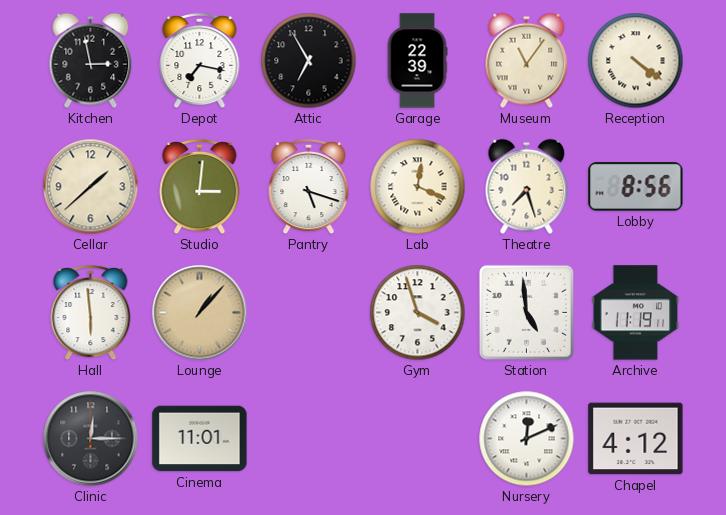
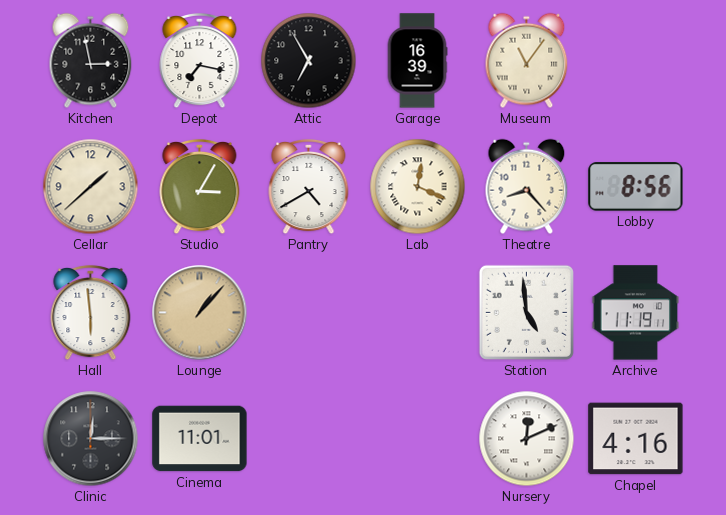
Garage: 22:39 -> 16:39 (417, 61)
Reception: 4:21 -> none (636, 61)
Studio: 3:01 -> 3:05 (200, 187)
Pantry: 5:18 -> 4:40 (309, 187)
Theatre: 7:27 -> 8:23 (527, 187)
Gym: 3:57 -> none (418, 313)
Chapel: 4:12 -> 4:16 (636, 439)
